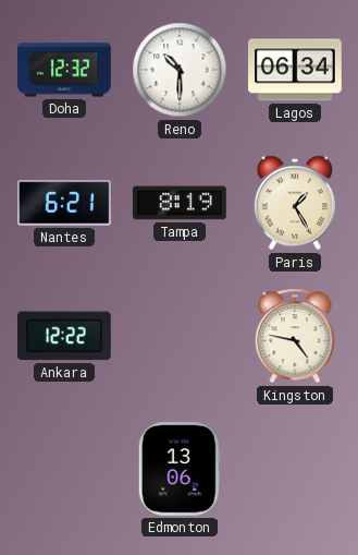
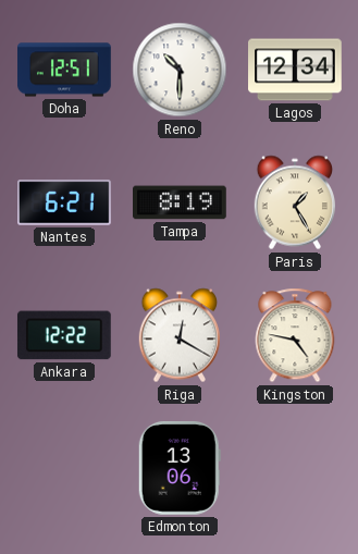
Doha: 12:32 -> 12:51 (65, 70)
Lagos: 06:34 -> 12:34 (296, 70)
Riga: none -> 12:20 (178, 335)
